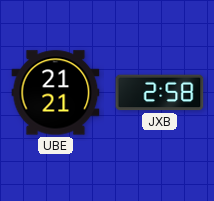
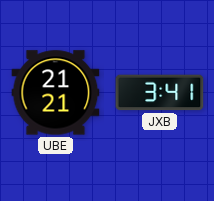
JXB: 2:58 -> 3:41 (160, 93)
